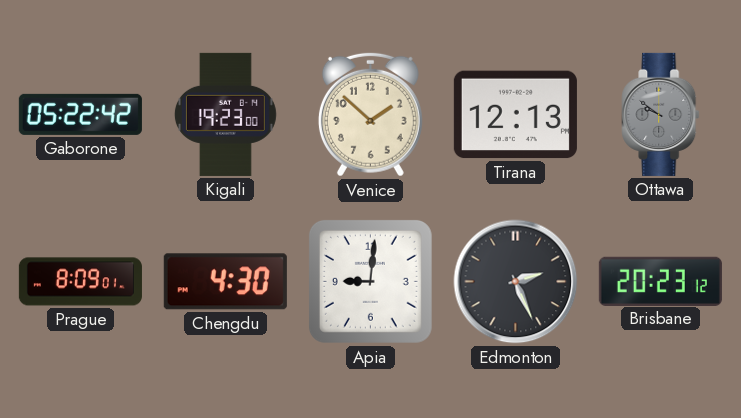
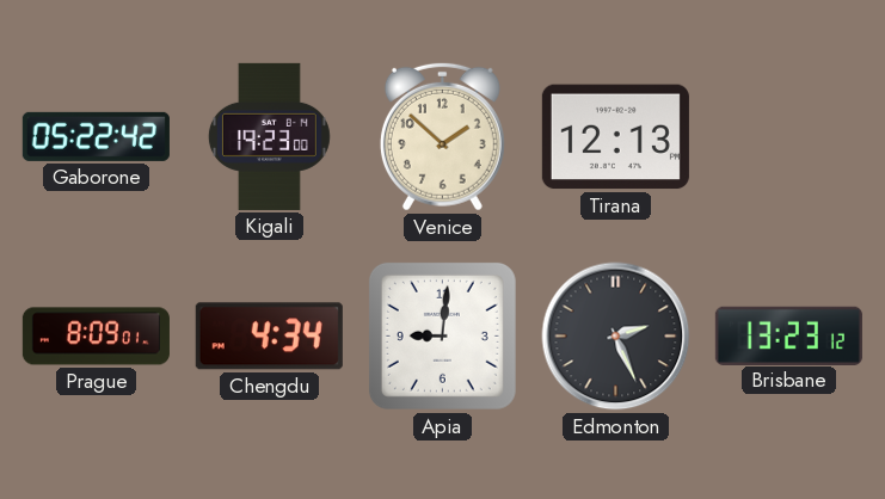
Ottawa: 9:51 -> none (661, 114)
Chengdu: 4:30 -> 4:34 (269, 337)
Brisbane: 20:23 -> 13:23 (788, 335)
